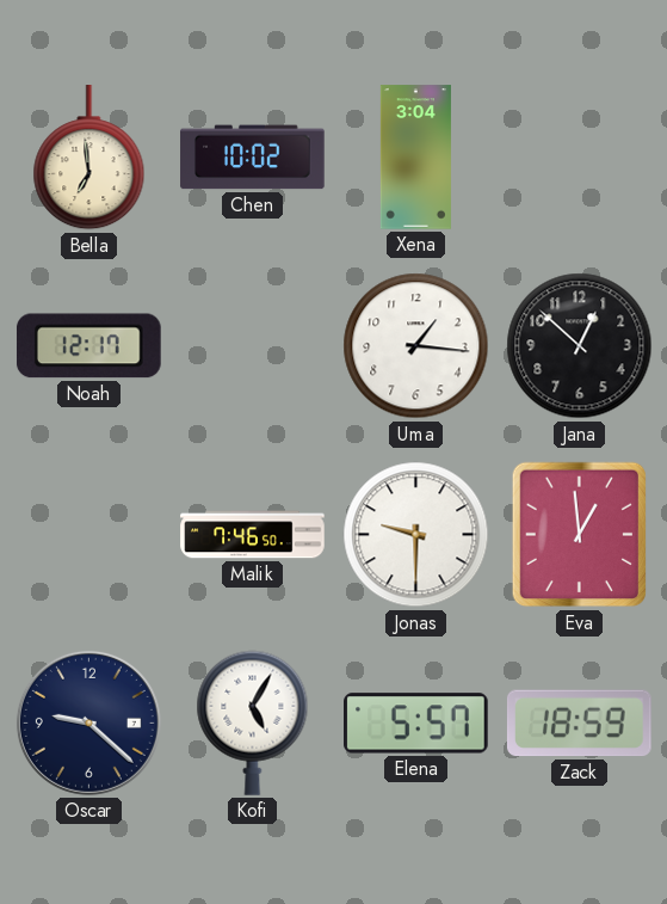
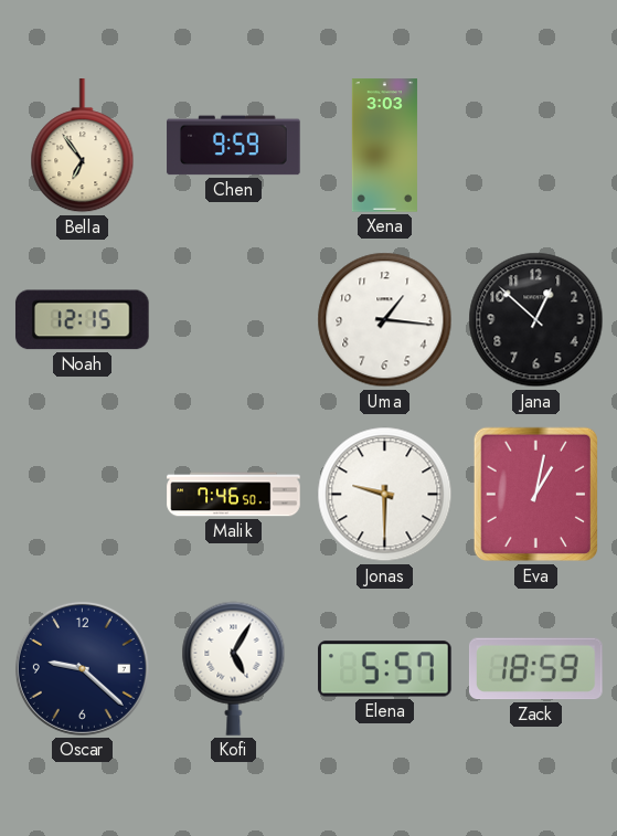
Bella: 6:59 -> 6:54 (83, 146)
Chen: 10:02 -> 9:59 (234, 146)
Xena: 3:04 -> 3:03 (384, 146)
Noah: 12:17 -> 12:15 (83, 320)
Eva: 12:59 -> 1:02 (535, 495)
